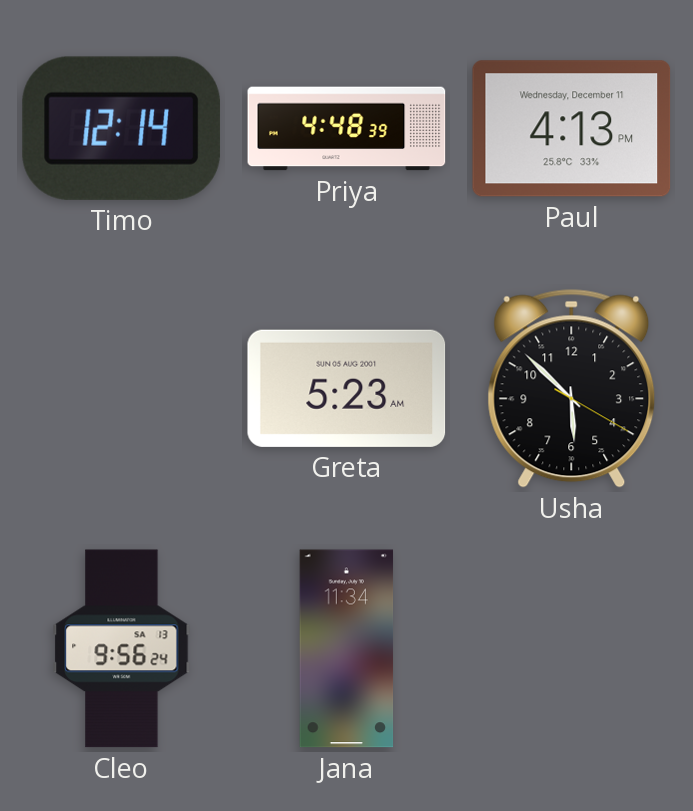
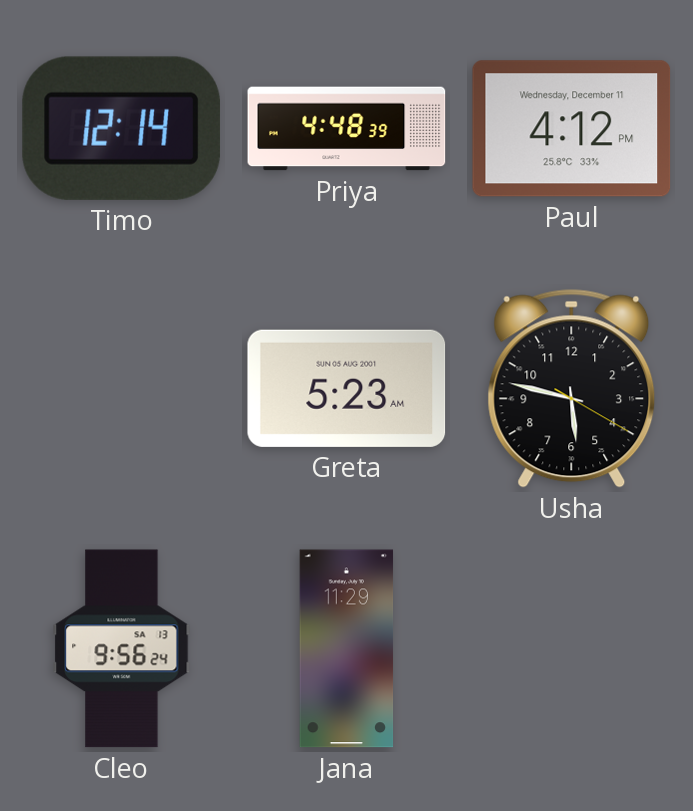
Paul: 4:13 -> 4:12 (572, 129)
Usha: 5:52 -> 5:47 (572, 388)
Jana: 11:34 -> 11:29 (347, 649)
